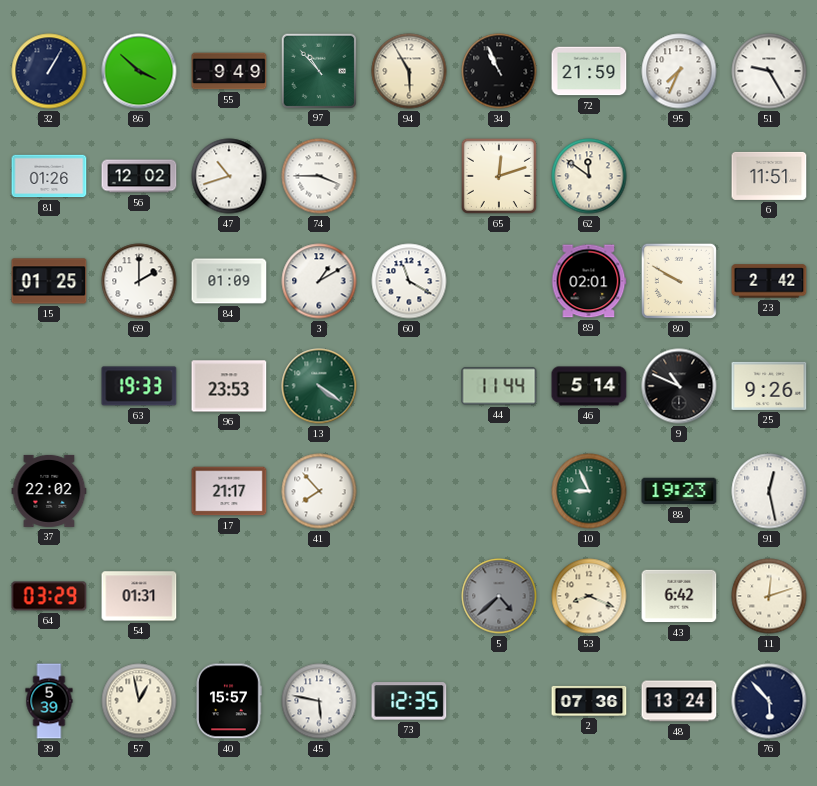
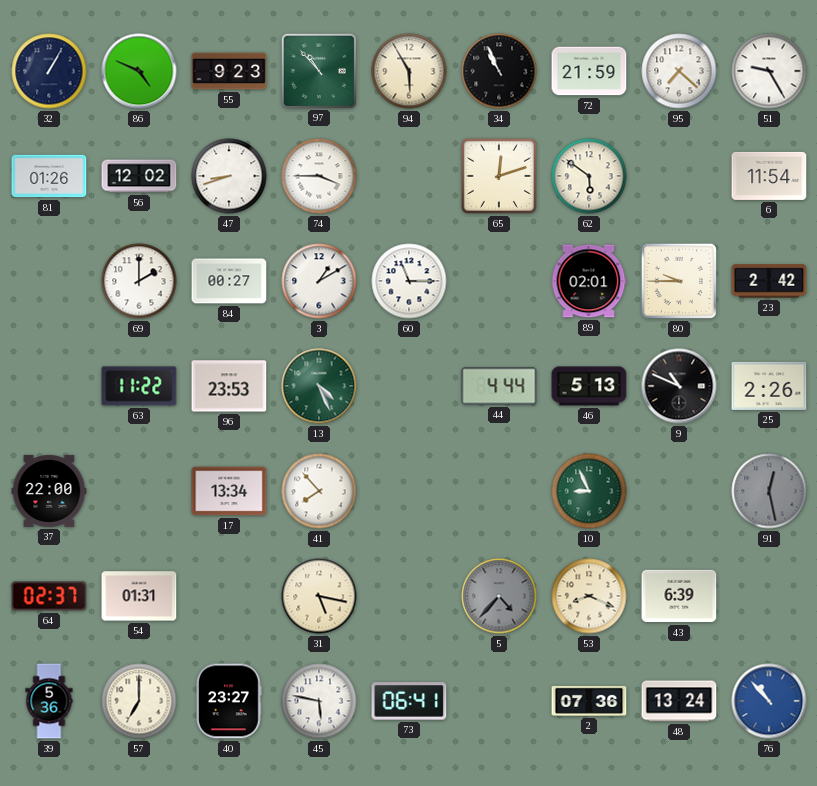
86: 3:52 -> 4:49 (139, 71)
55: 9:49 -> 9:23 (229, 71)
95: 7:34 -> 7:22 (679, 71)
47: 10:42 -> 8:42 (229, 176)
62: 11:51 -> 5:51 (589, 176)
6: 11:51 -> 11:54 (769, 176)
15: 01:25 -> none (49, 281)
84: 01:09 -> 00:27 (229, 281)
60: 11:20 -> 11:15 (409, 281)
80: 9:50 -> 9:45 (679, 281)
63: 19:33 -> 11:22 (139, 386)
13: 4:21 -> 4:26 (319, 386)
44: 11:44 -> 4:44 (499, 386)
46: 5:14 -> 5:13 (589, 386)
25: 9:26 -> 2:26 (769, 386)
37: 22:02 -> 22:00 (49, 491)
17: 21:17 -> 13:34 (229, 491)
88: 19:23 -> none (679, 491)
91 dial: white -> grey (769, 491)
64: 03:29 -> 02:37 (49, 596)
31: none -> 5:17 (319, 596)
5: 4:38 -> 4:37 (499, 596)
43: 6:42 -> 6:39 (679, 596)
11: 12:12 -> none (769, 596)
39: 5:39 -> 5:36 (49, 701)
57: 12:58 -> 7:00 (139, 701)
40: 15:57 -> 23:27 (229, 701)
73: 12:35 -> 06:41 (409, 701)
76: 5:53 -> 10:53 (769, 701)
76 dial: navy -> blue (769, 701)
